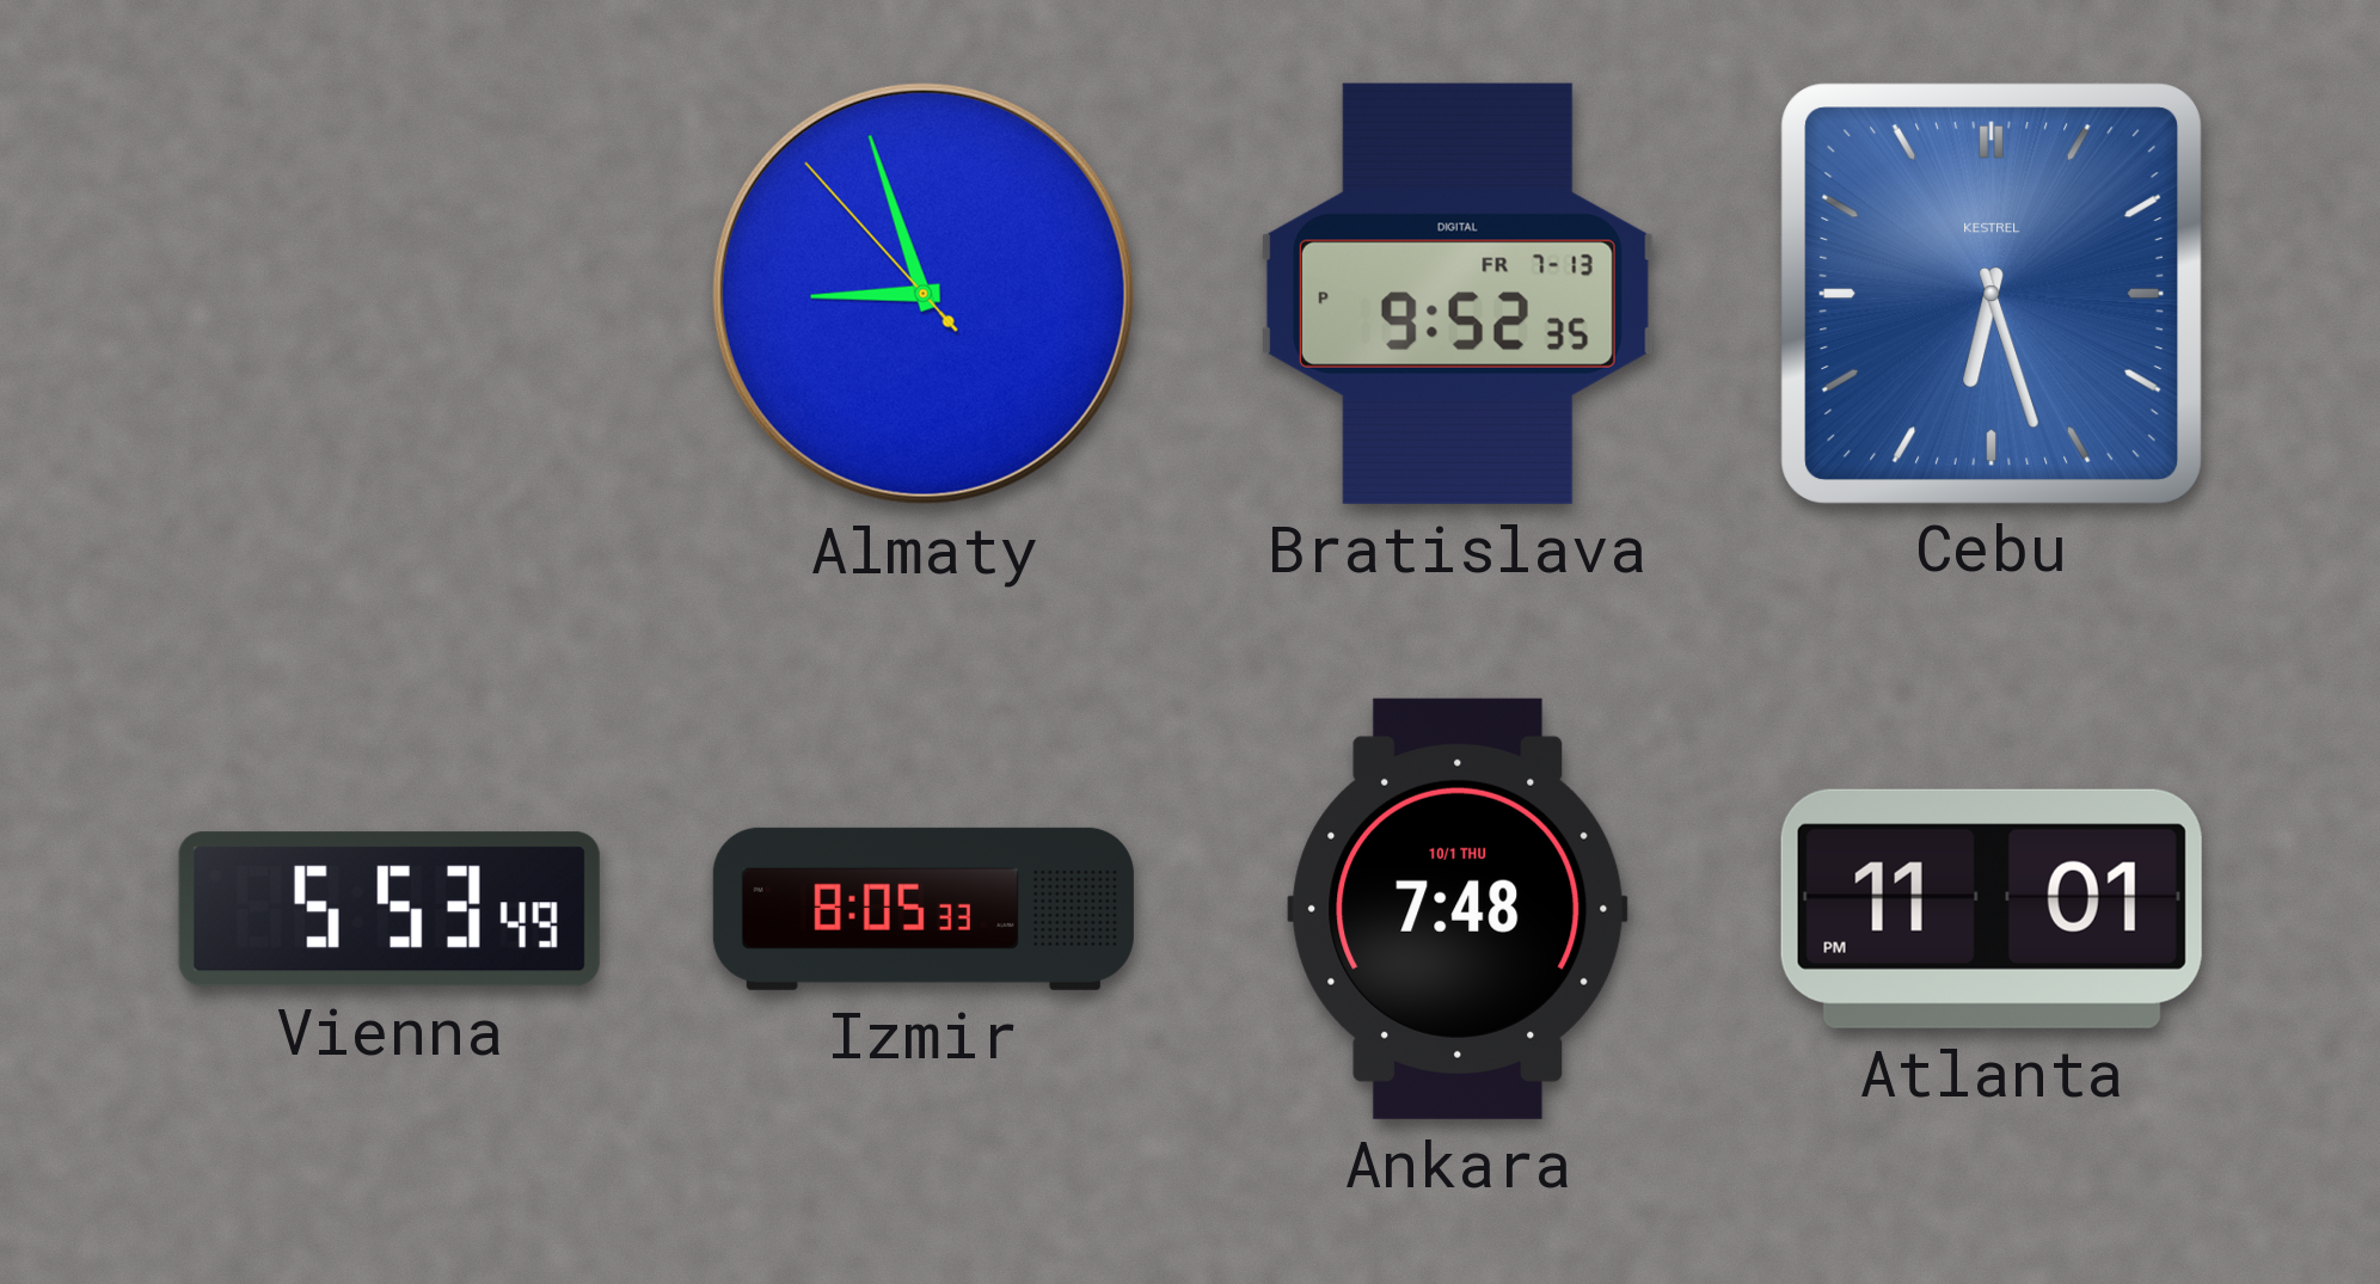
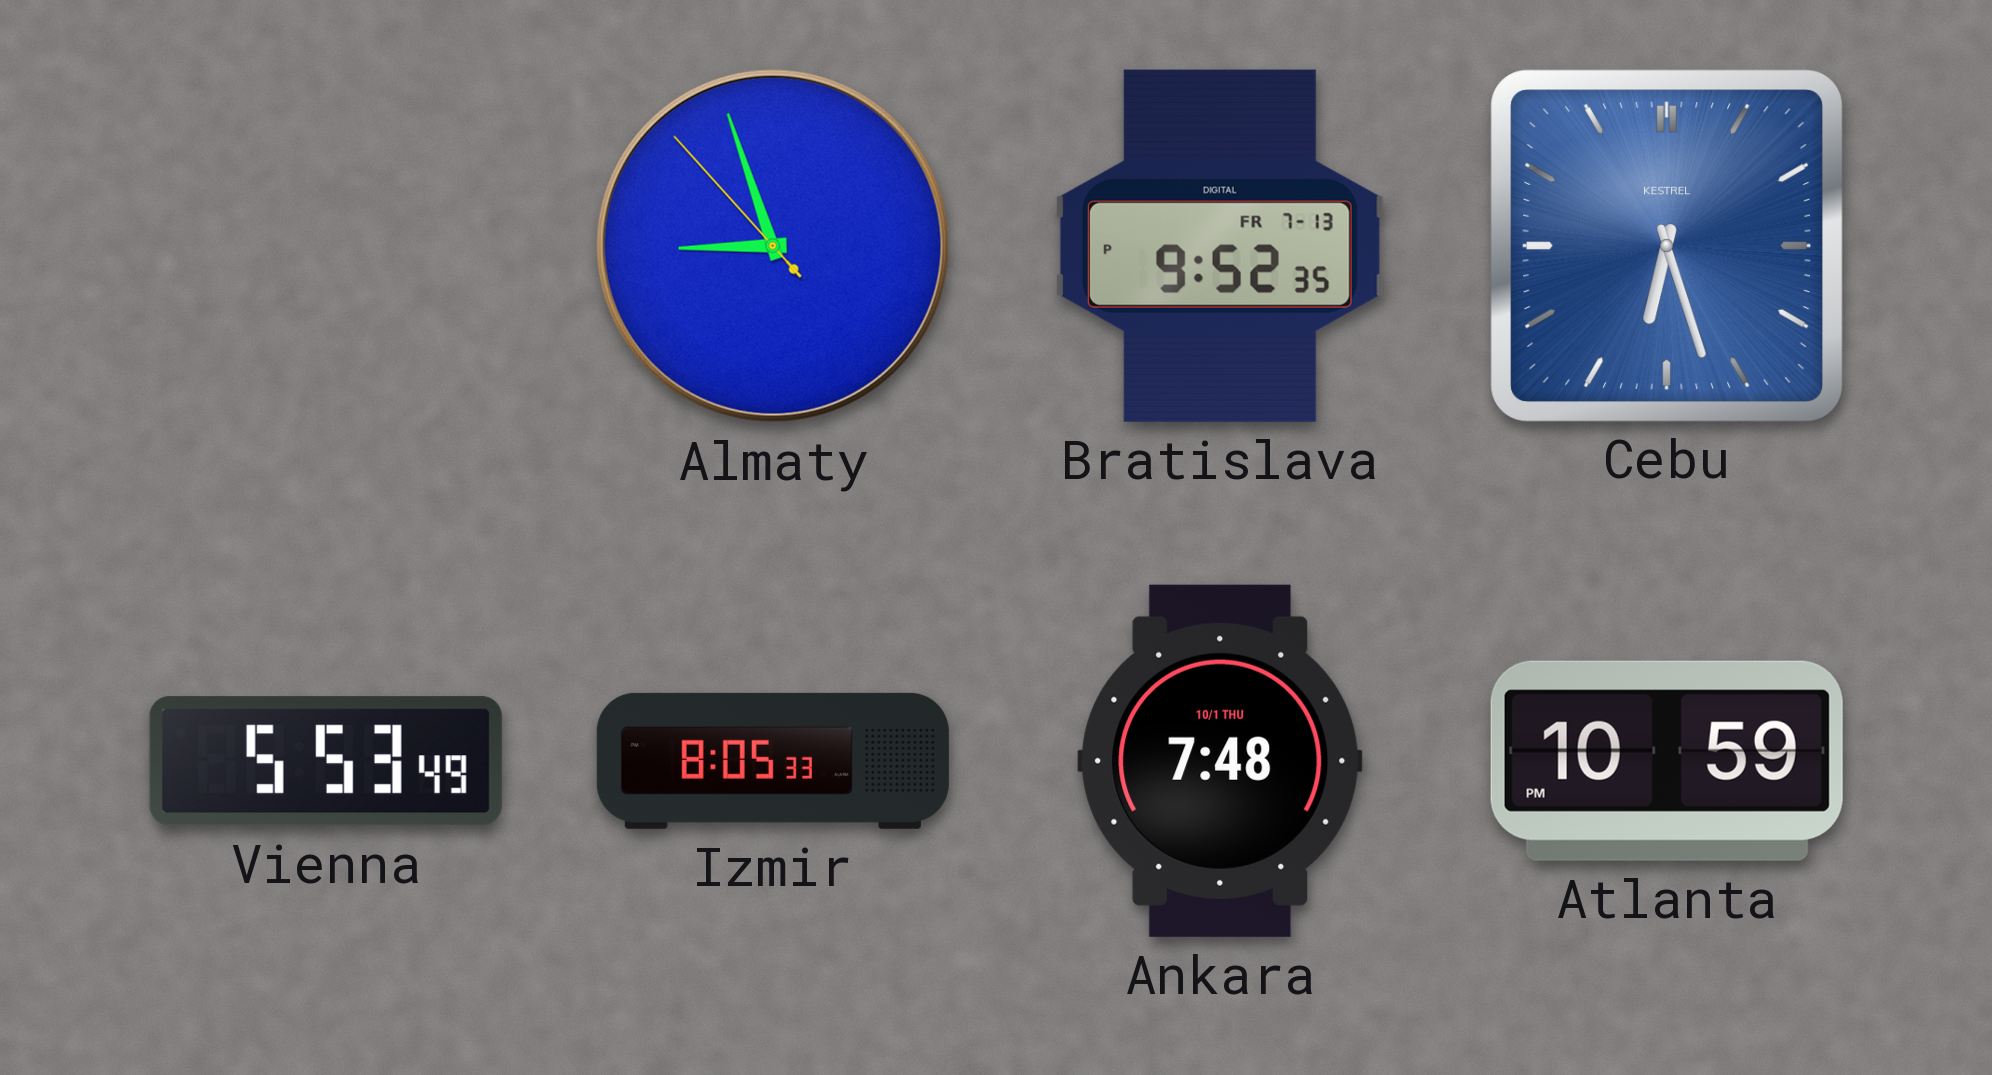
Atlanta: 11:01 -> 10:59 (1667, 761)
